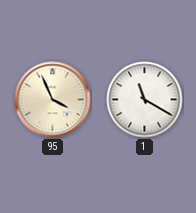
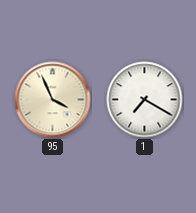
1: 11:20 -> 7:20 (145, 100)
